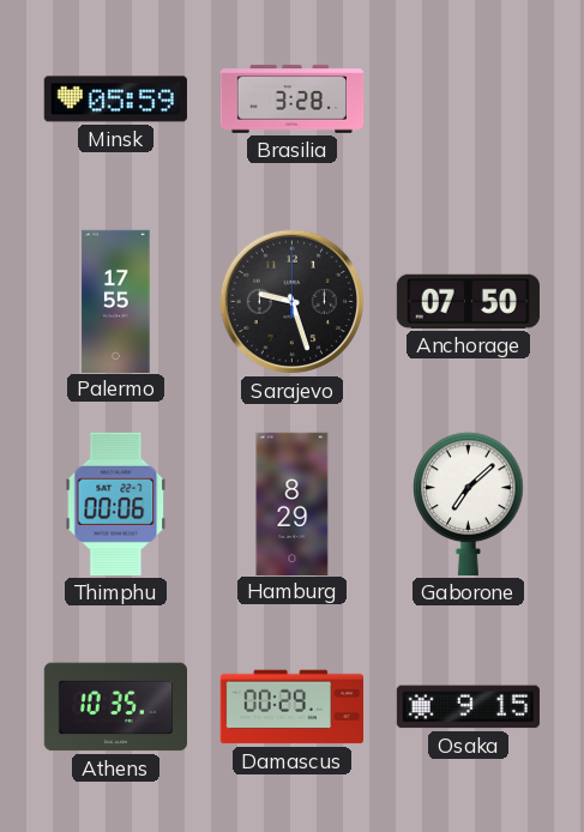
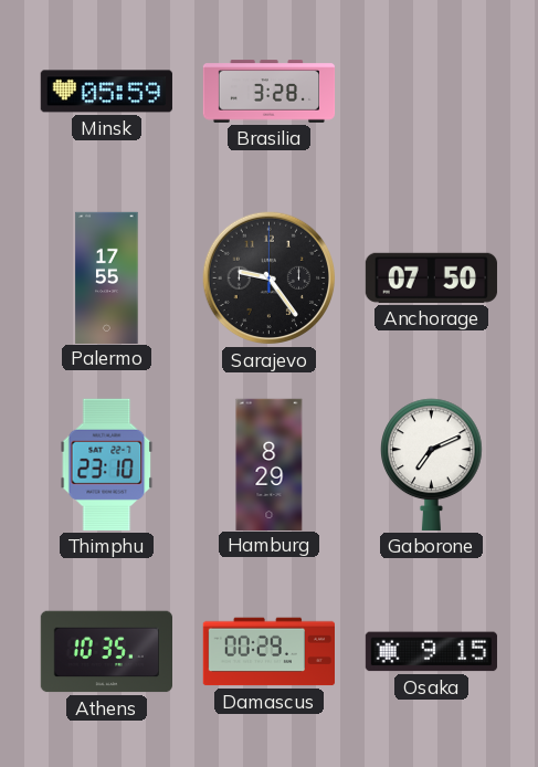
Sarajevo: 9:27 -> 9:24 (270, 279)
Thimphu: 00:06 -> 23:10 (107, 464)
Gaborone: 7:08 -> 7:11 (432, 464)
